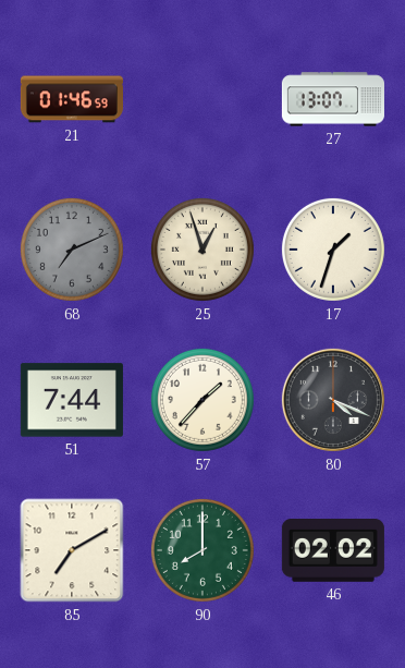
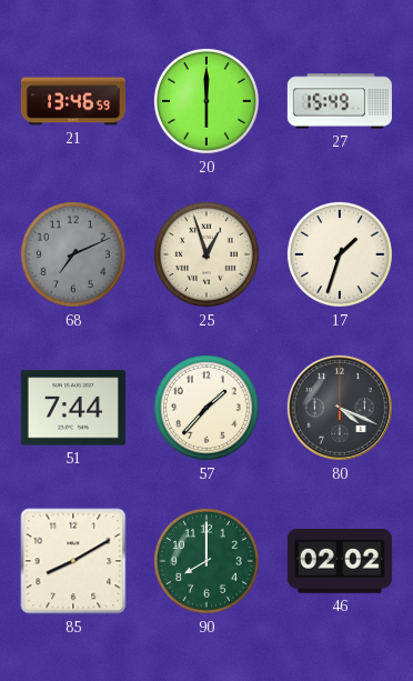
21: 01:46 -> 13:46 (73, 101)
20: none -> 6:00 (206, 101)
27: 13:07 -> 15:49 (340, 101)
85: 7:10 -> 8:10 (73, 561)
